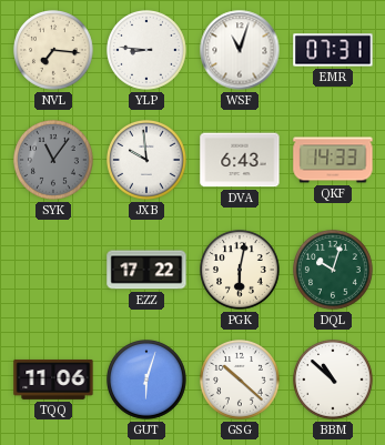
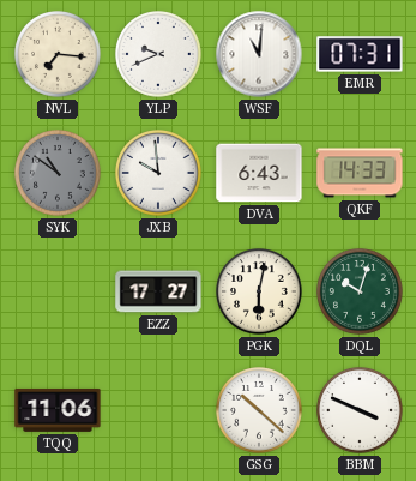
YLP: 8:46 -> 9:41 (159, 55)
WSF: 11:03 -> 11:01 (259, 54)
SYK: 11:06 -> 10:51 (59, 174)
EZZ: 17:22 -> 17:27 (158, 291)
GUT: 6:03 -> none (148, 381)
BBM: 10:52 -> 3:49 (361, 411)
